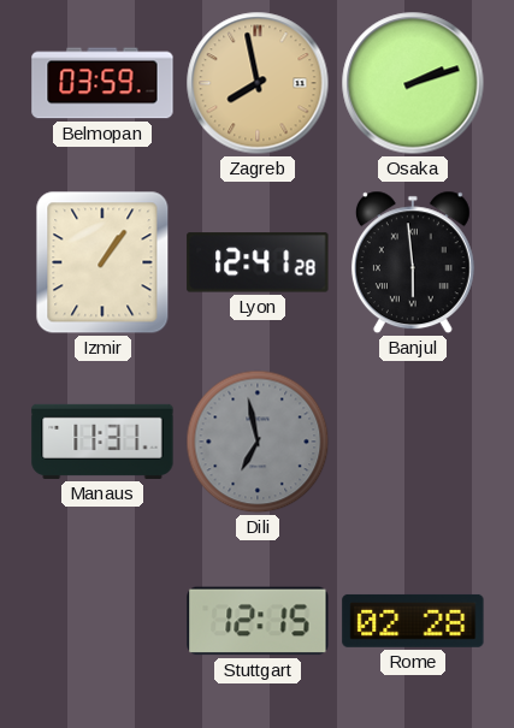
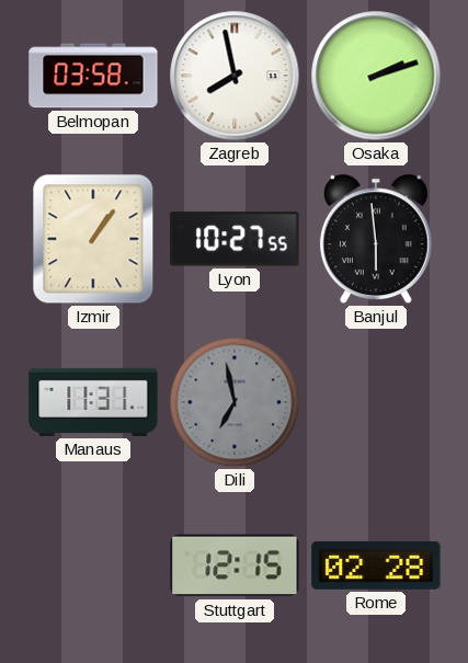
Belmopan: 03:59 -> 03:58 (93, 76)
Zagreb dial: champagne -> white (235, 76)
Lyon: 12:41 -> 10:27 (235, 239)
